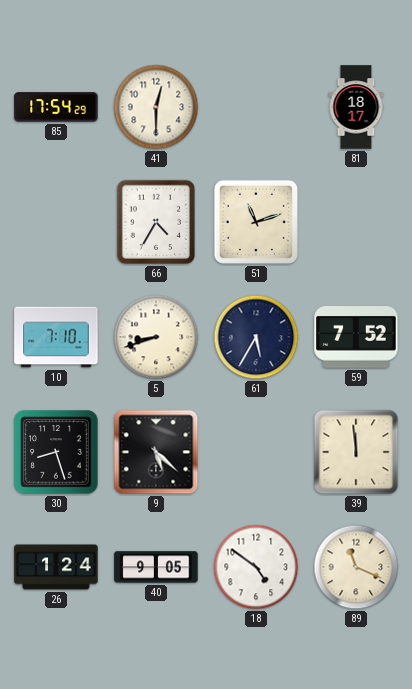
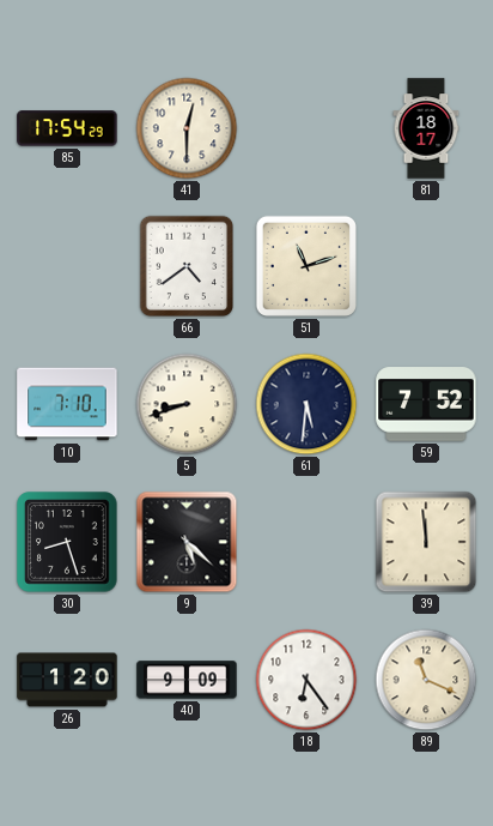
66: 4:35 -> 4:39 (187, 266)
61: 5:35 -> 5:31 (306, 404)
26: 1:24 -> 1:20 (67, 680)
40: 9:05 -> 9:09 (187, 680)
18: 4:51 -> 6:24 (306, 680)
